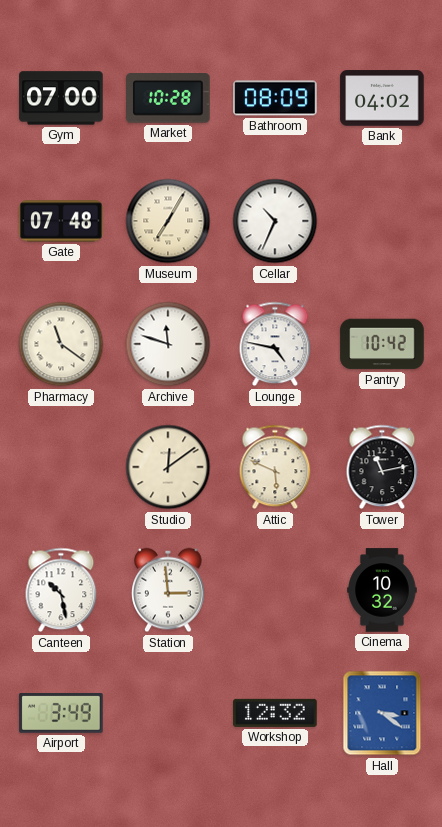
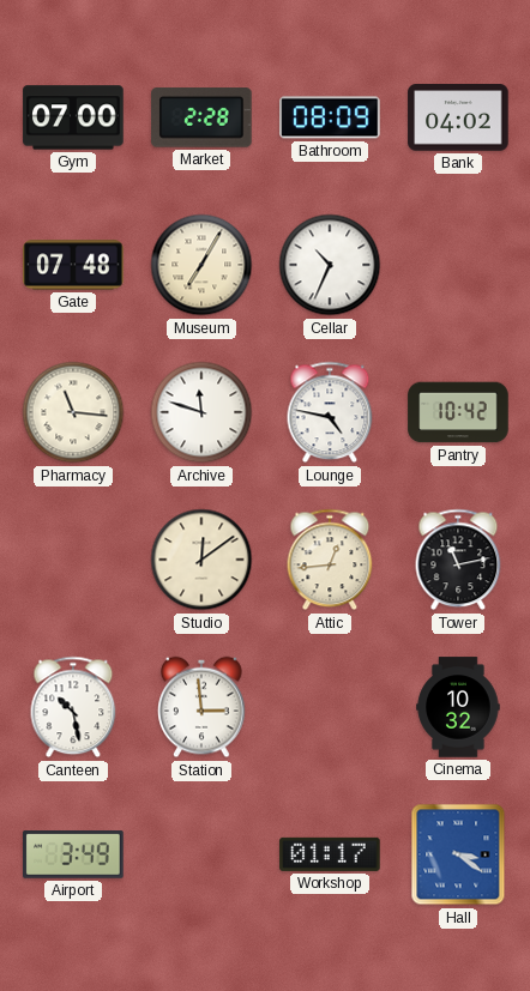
Market: 10:28 -> 2:28 (201, 117)
Pharmacy: 11:21 -> 11:16 (73, 412)
Attic: 5:49 -> 12:44 (330, 560)
Workshop: 12:32 -> 01:17 (330, 854)
